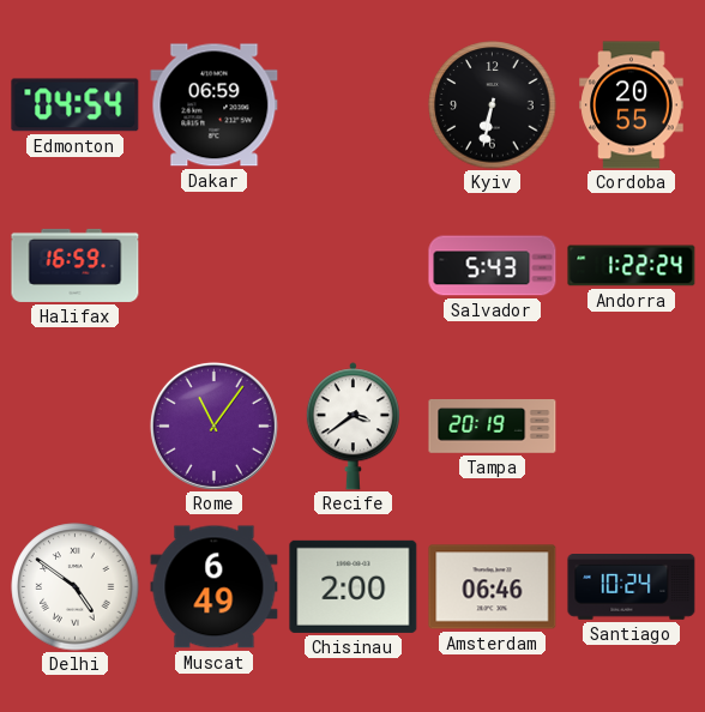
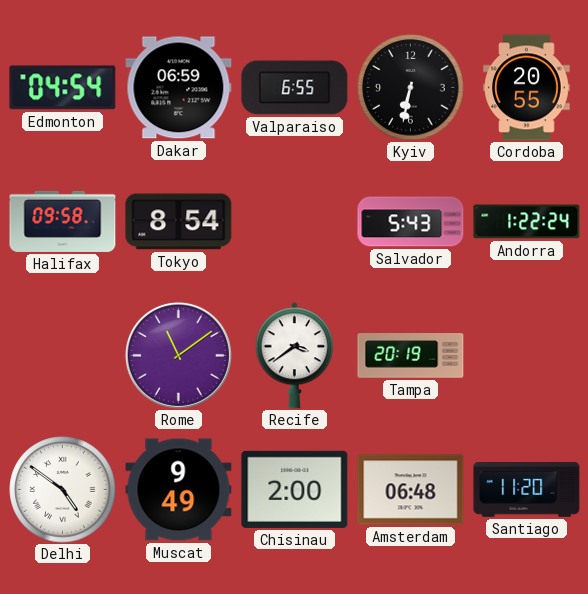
Valparaiso: none -> 6:55 (295, 88)
Halifax: 16:59 -> 09:58 (63, 221)
Tokyo: none -> 8:54 (179, 222)
Rome: 11:06 -> 11:09 (178, 355)
Muscat: 6:49 -> 9:49 (179, 490)
Amsterdam: 06:46 -> 06:48 (411, 490)
Santiago: 10:24 -> 11:20 (527, 490)
